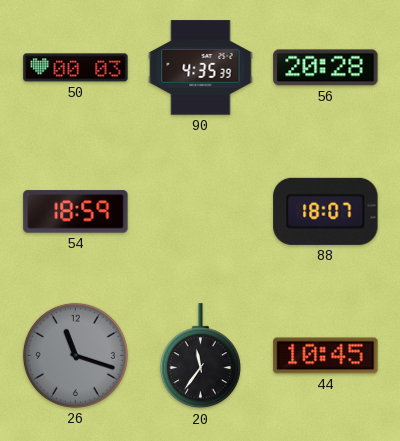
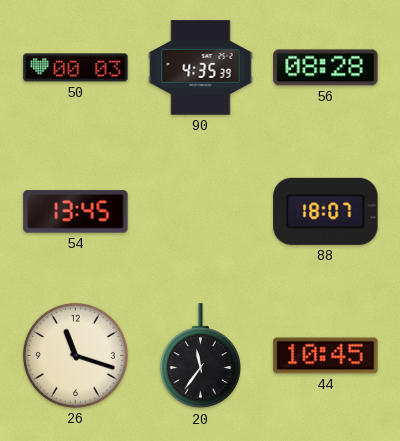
56: 20:28 -> 08:28 (326, 68)
54: 18:59 -> 13:45 (76, 212)
26 dial: grey -> cream (75, 355)
